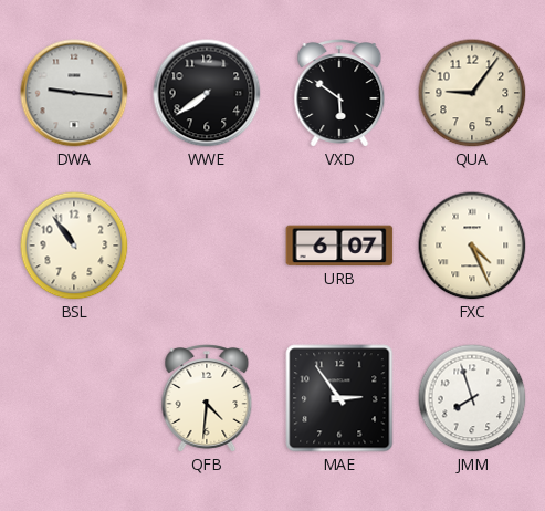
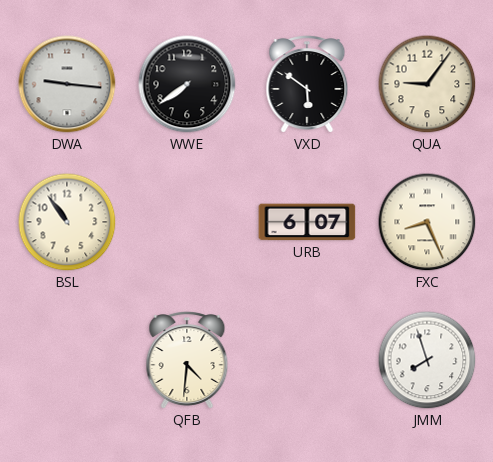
FXC: 4:26 -> 8:26 (427, 222)
MAE: 2:54 -> none (339, 398)
